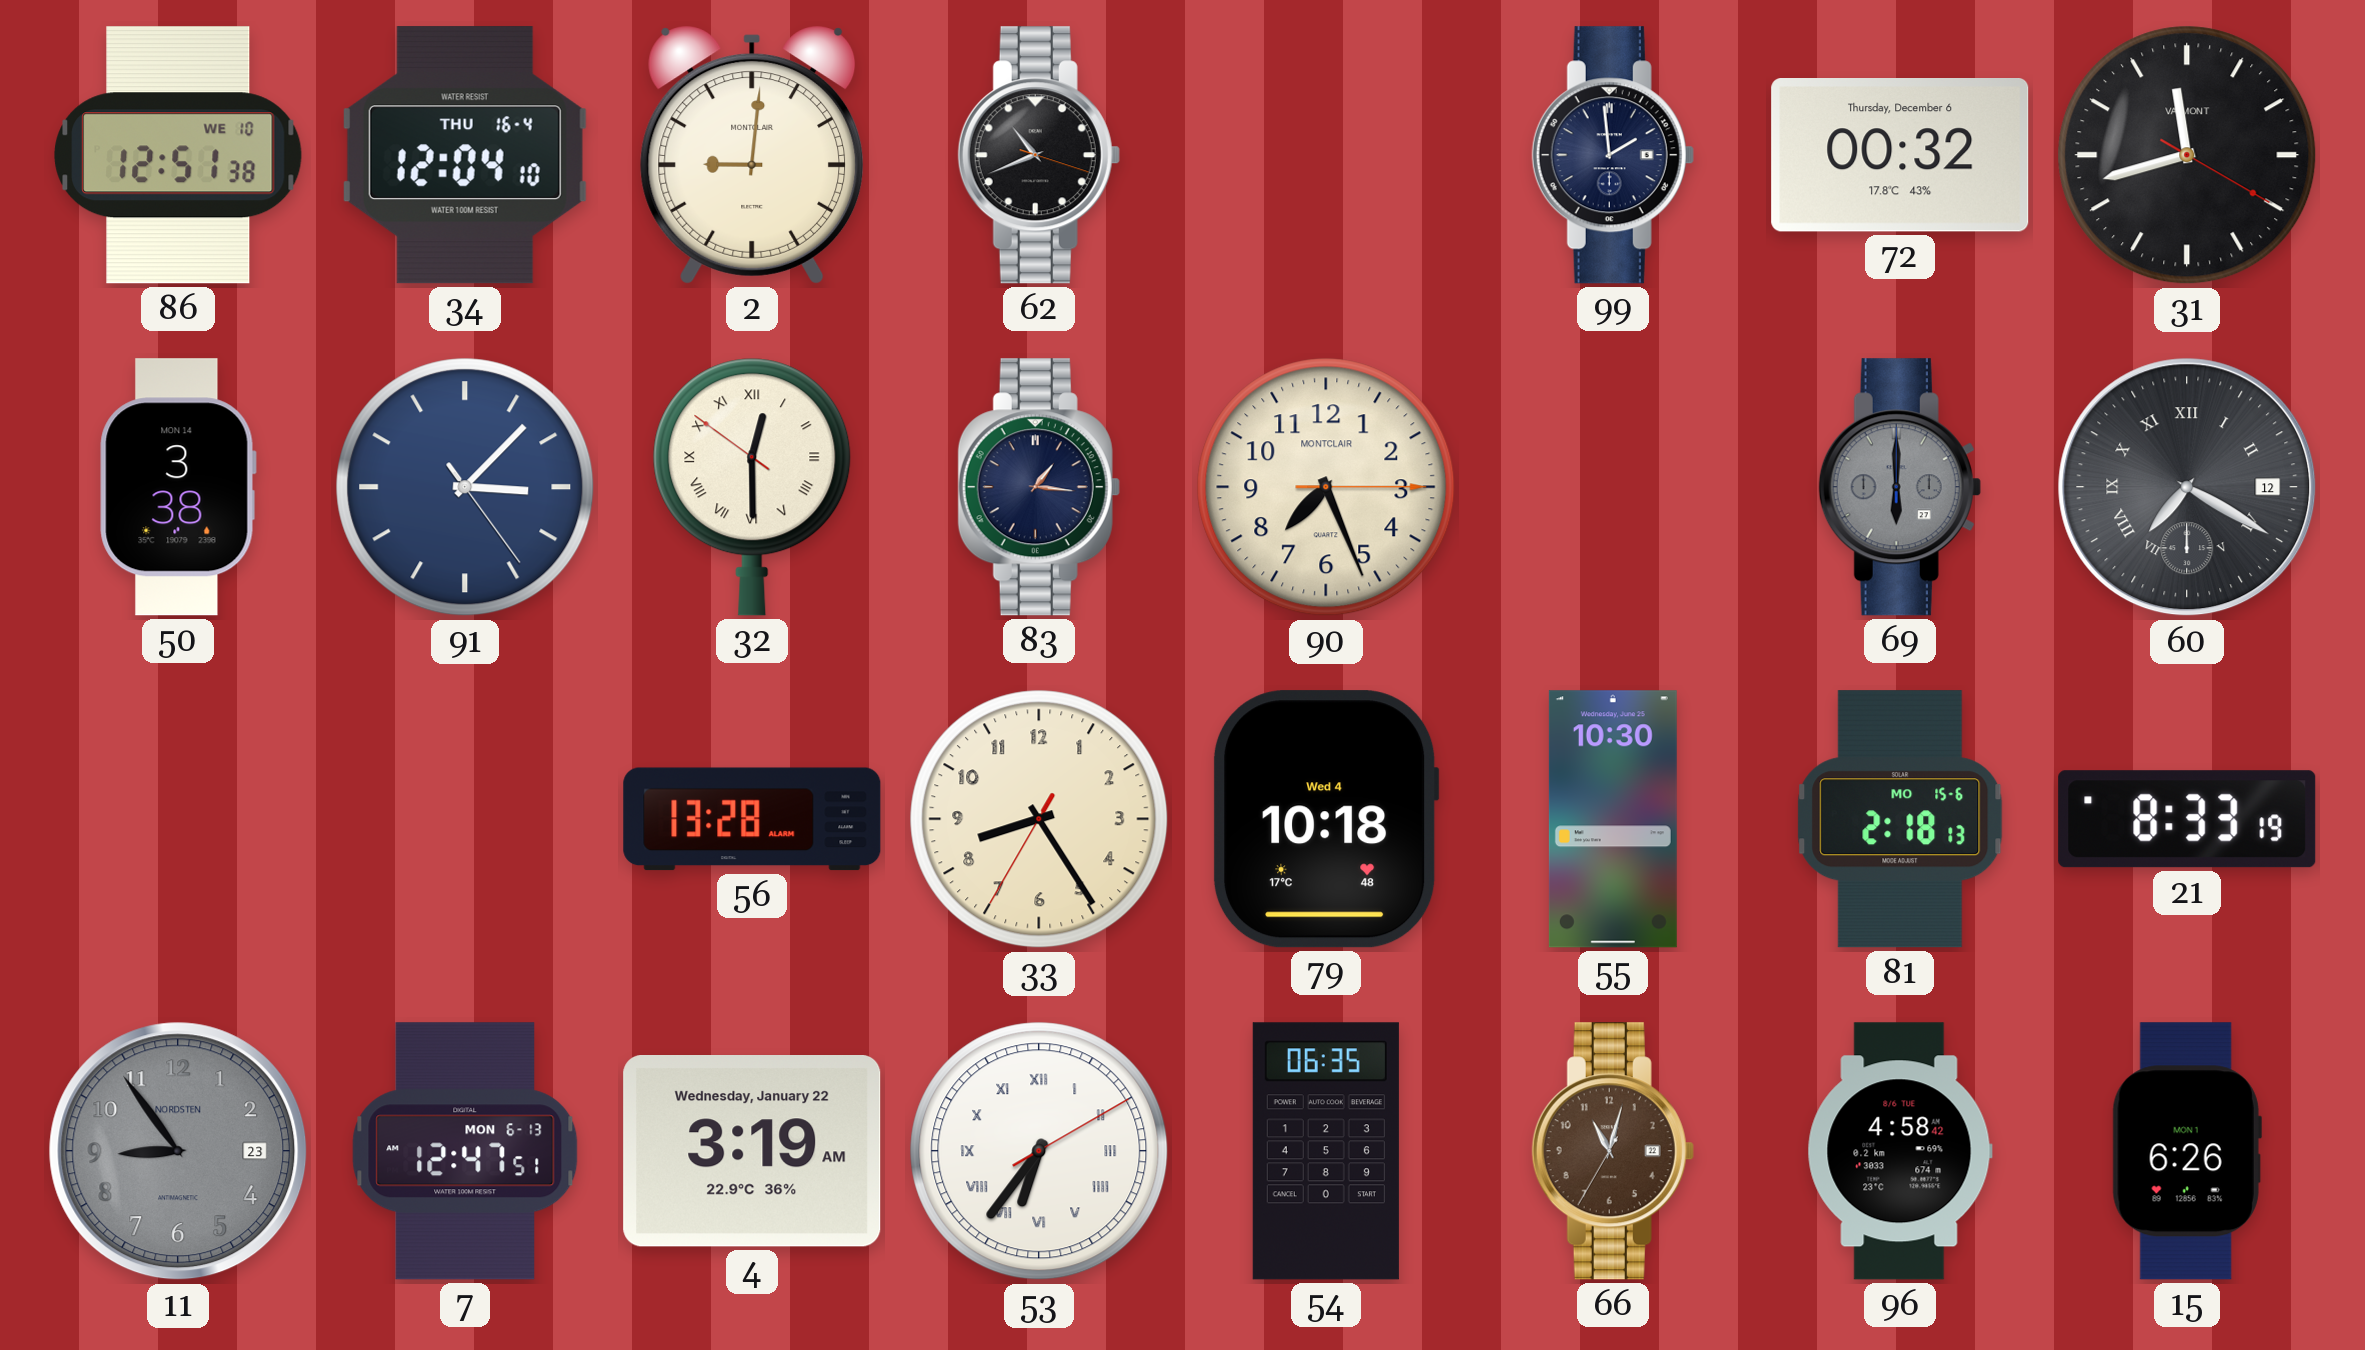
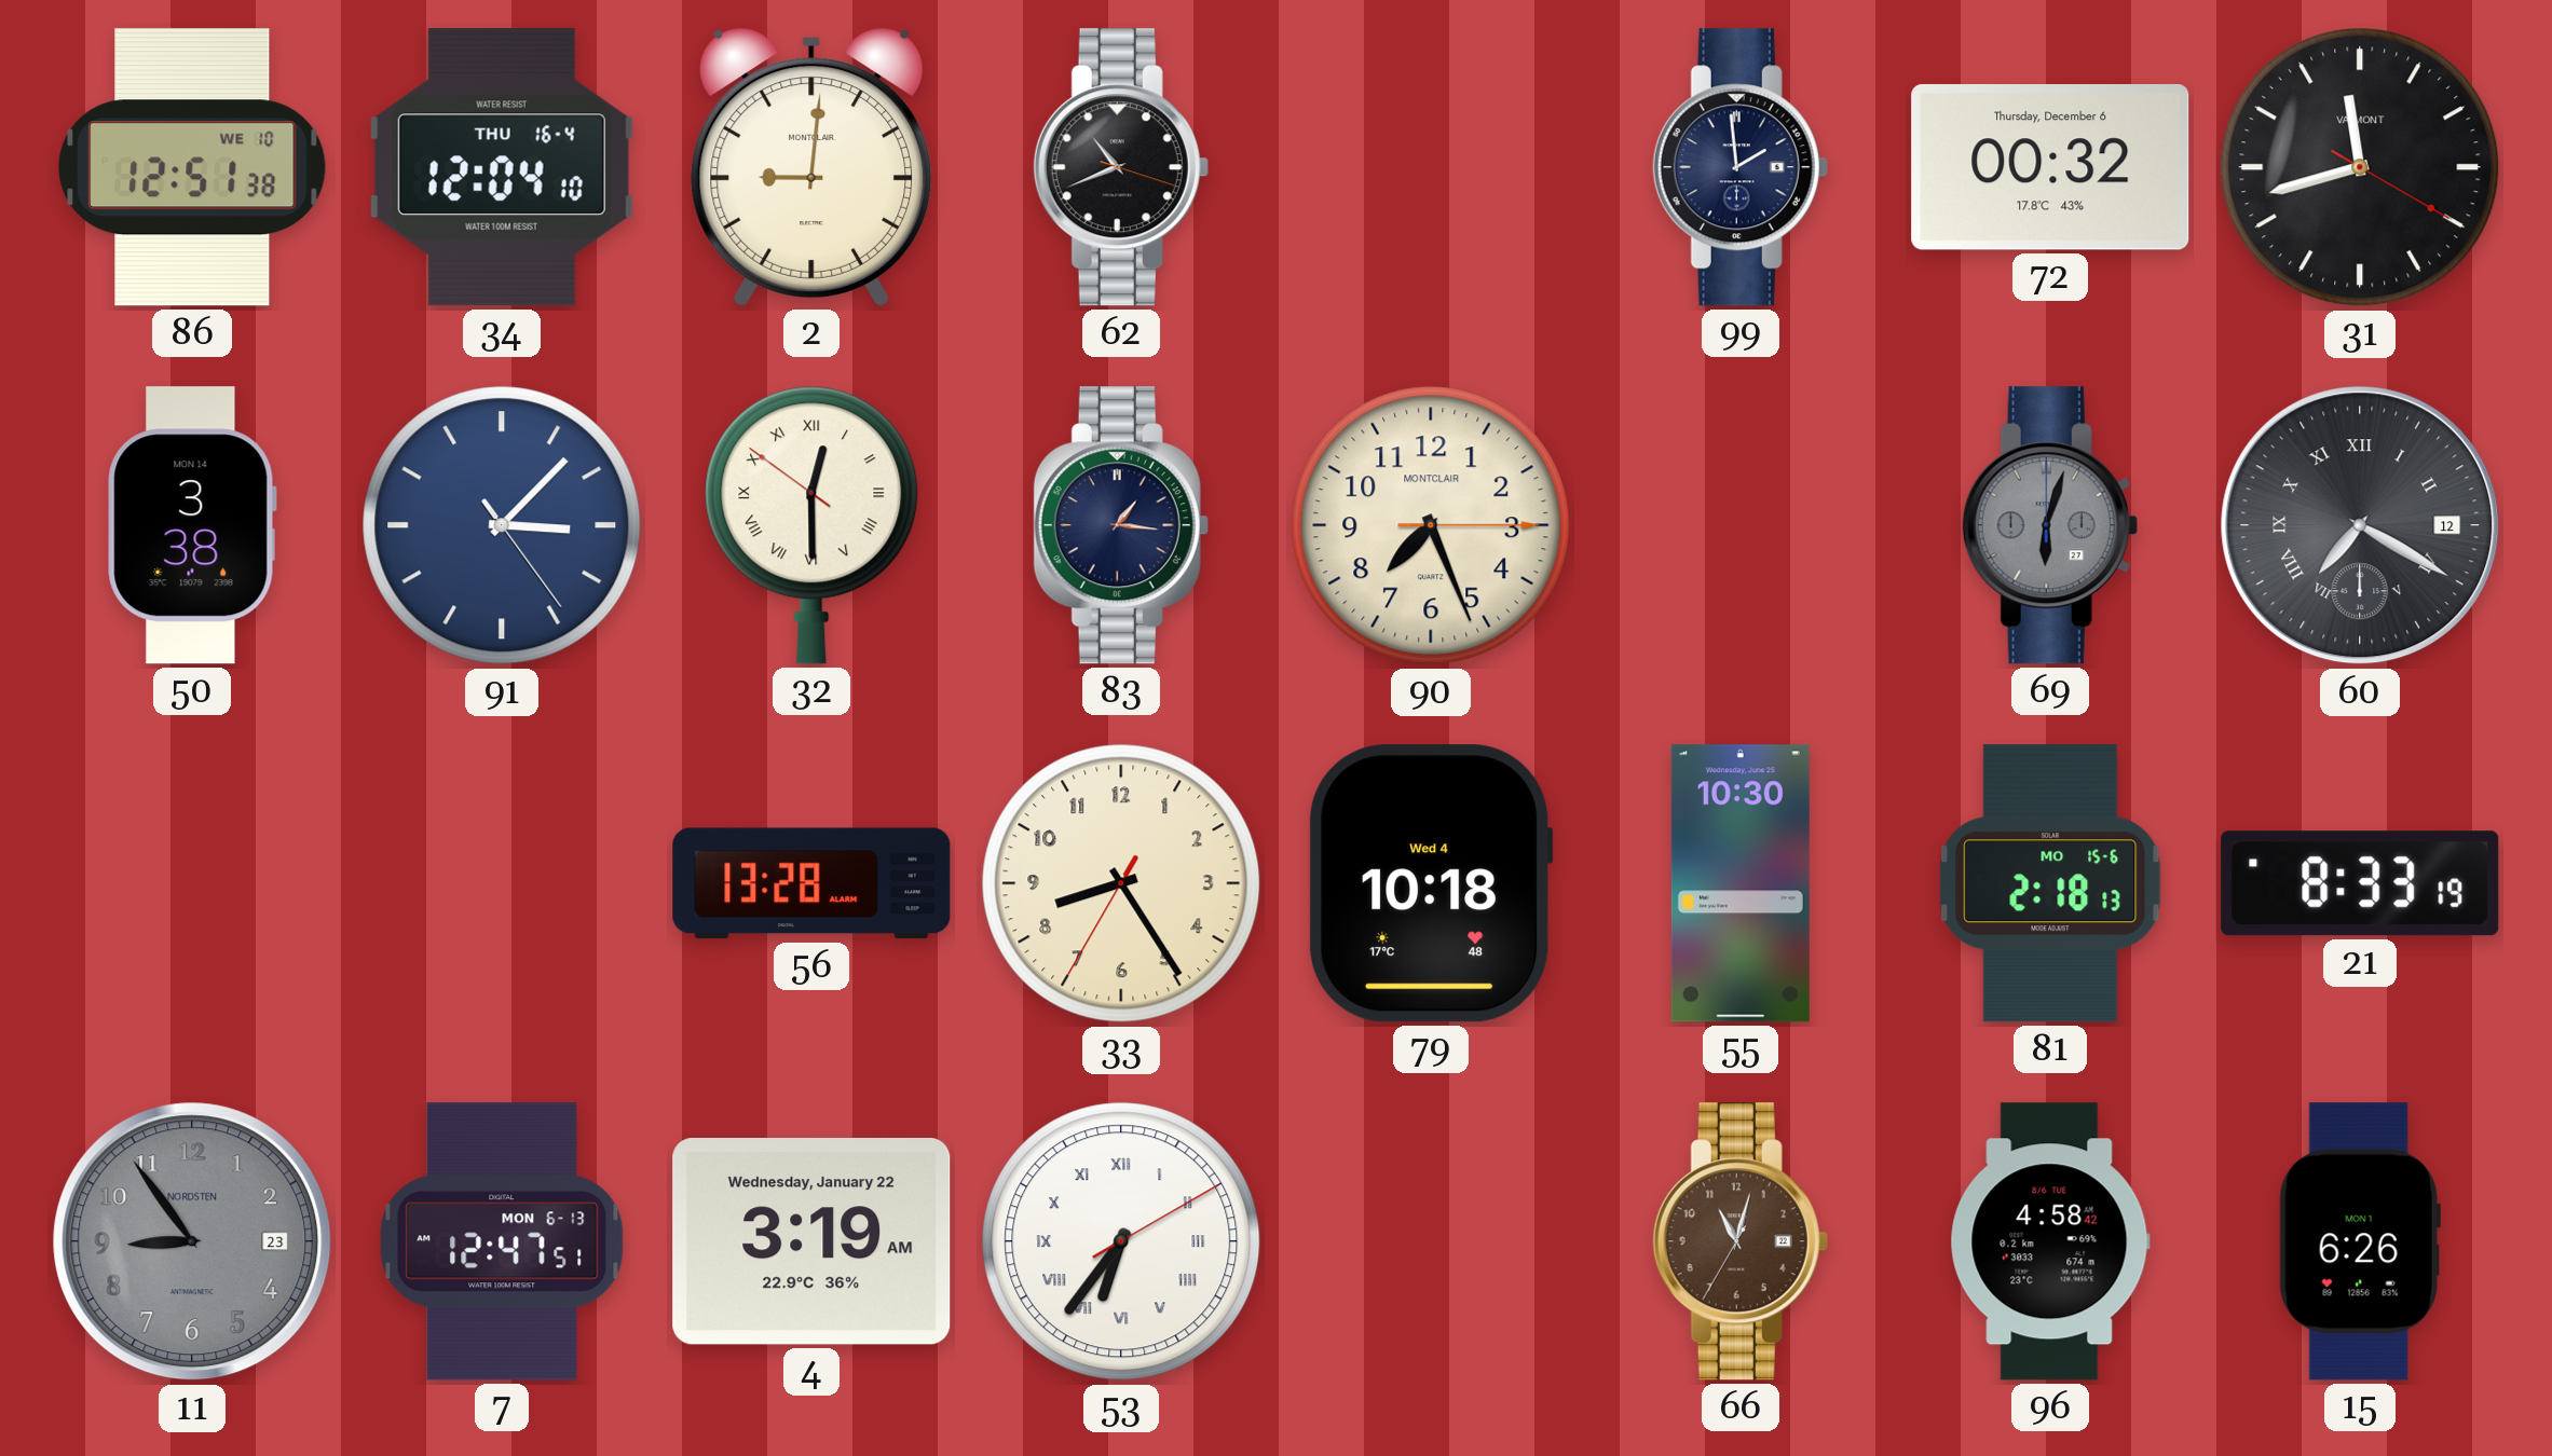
69: 6:00 -> 6:03 (2050, 525)
54: 06:35 -> none (1326, 1151)
